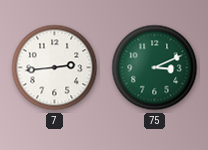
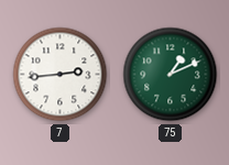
75: 3:11 -> 1:11 (171, 75)
